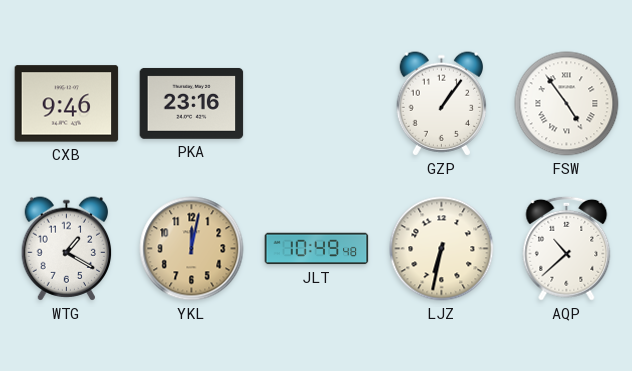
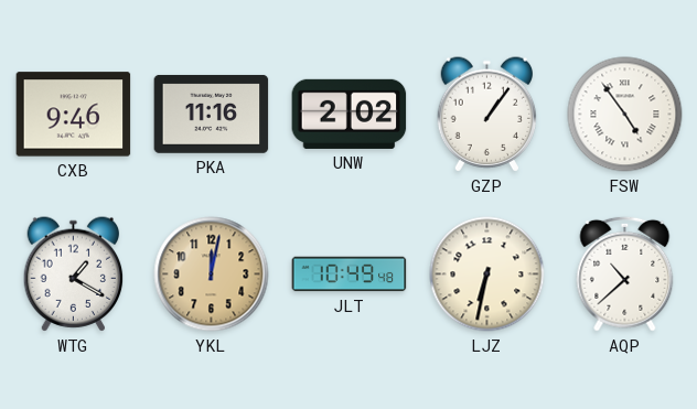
PKA: 23:16 -> 11:16 (212, 115)
UNW: none -> 2:02 (350, 114)
